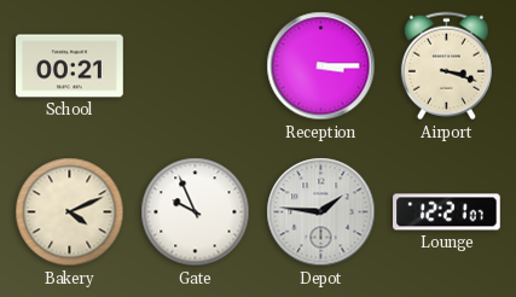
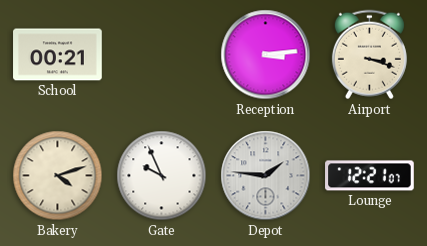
Reception: 3:15 -> 3:14 (266, 55)
Bakery: 4:11 -> 4:12 (58, 176)
